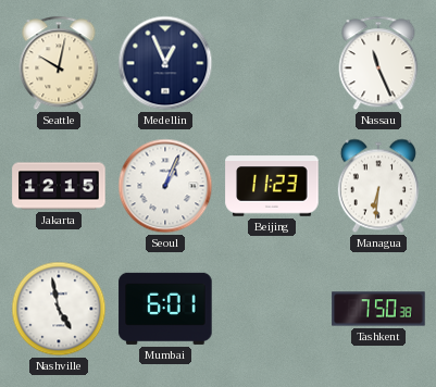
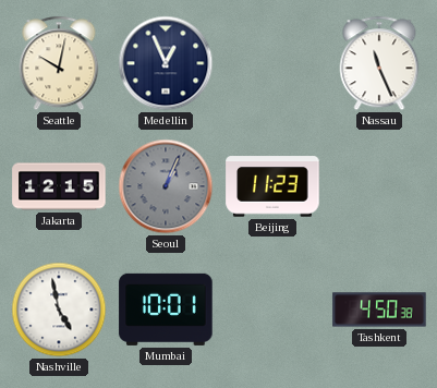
Seoul dial: white -> grey (166, 186)
Managua: 6:31 -> none (378, 186)
Mumbai: 6:01 -> 10:01 (166, 310)
Tashkent: 7:50 -> 4:50 (379, 310)
